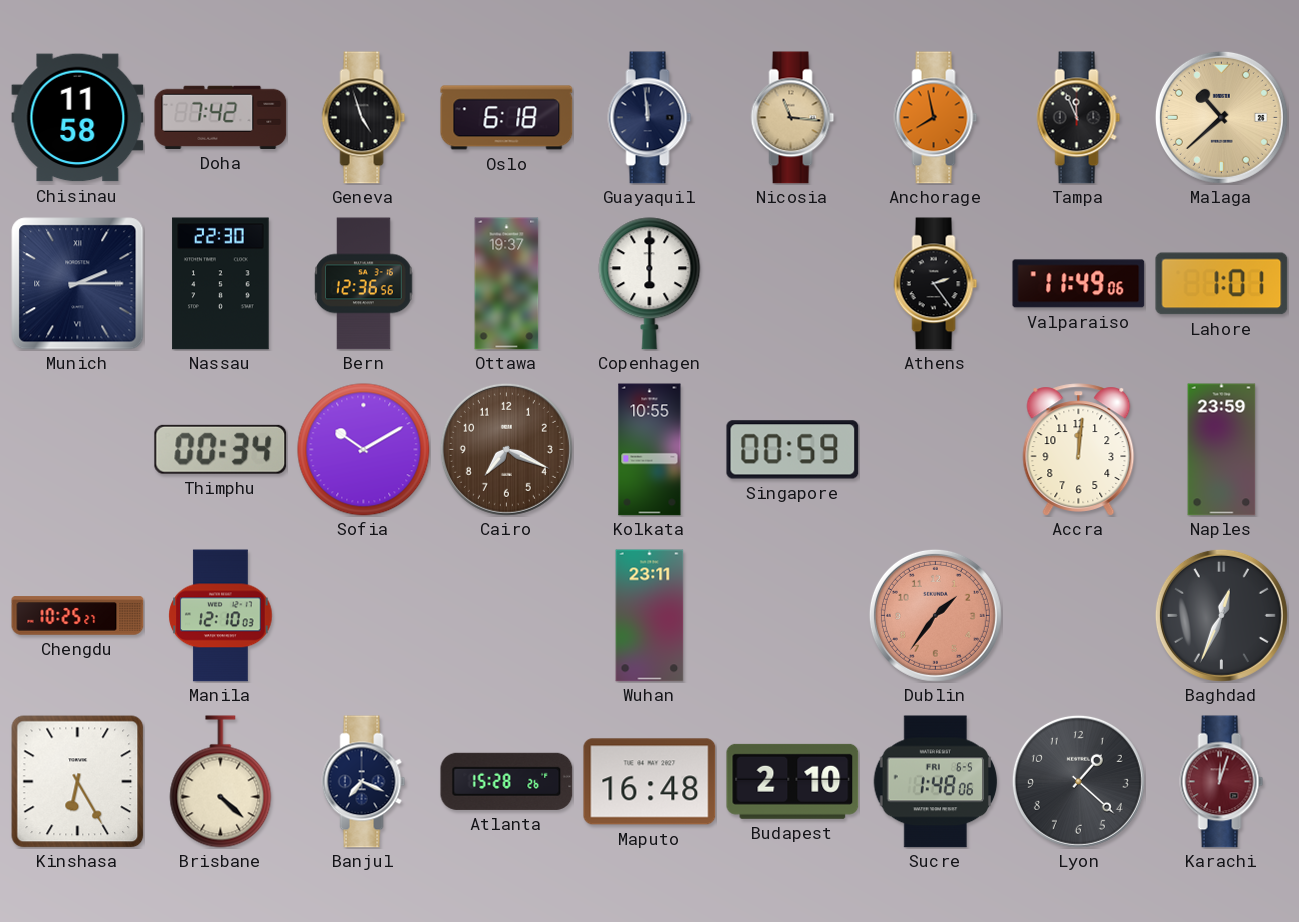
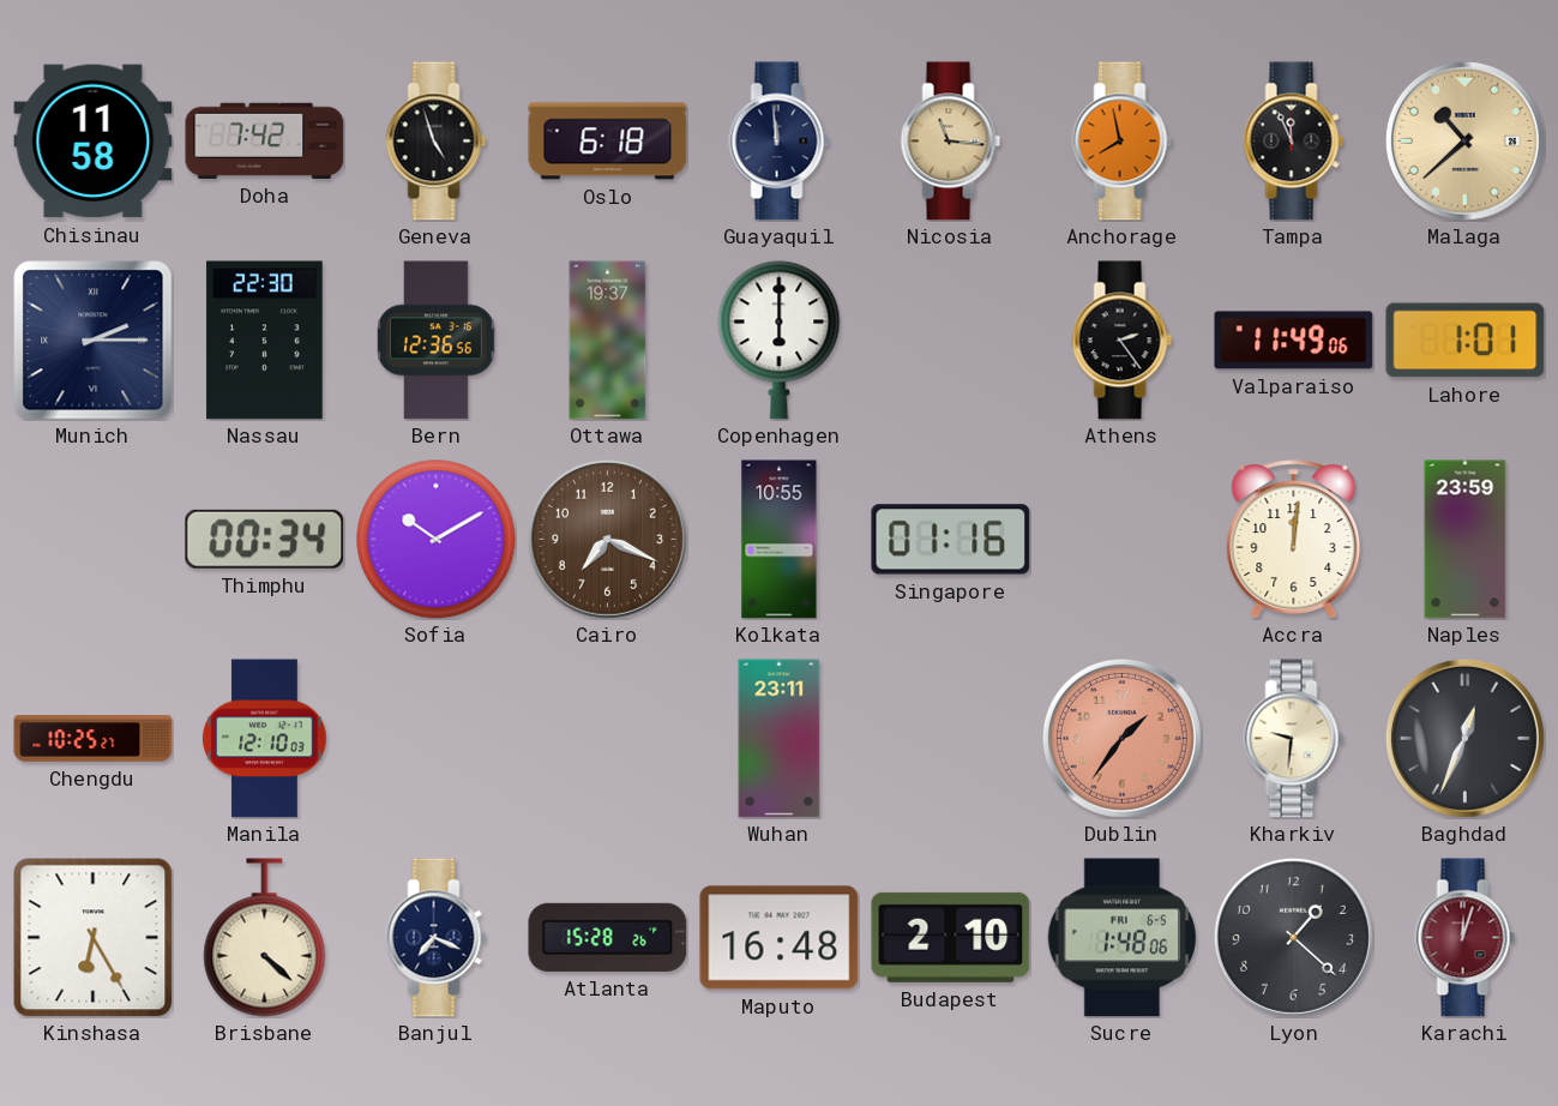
Singapore: 00:59 -> 01:16 (951, 540)
Kharkiv: none -> 9:31 (1294, 739)
